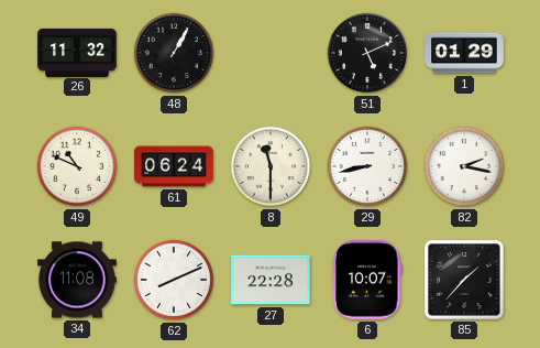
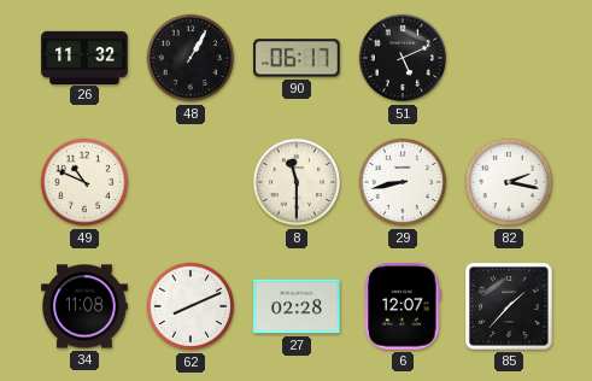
90: none -> 06:17 (298, 58)
1: 01:29 -> none (464, 53)
61: 06:24 -> none (174, 166)
27: 22:28 -> 02:28 (297, 306)
6: 10:07 -> 12:07 (403, 306)
